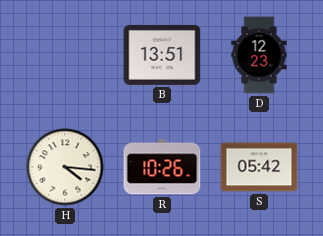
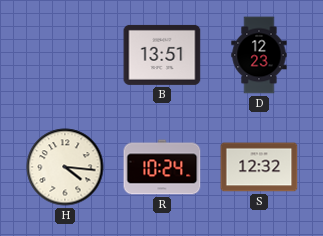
R: 10:26 -> 10:24 (162, 167)
S: 05:42 -> 12:32 (259, 167)
